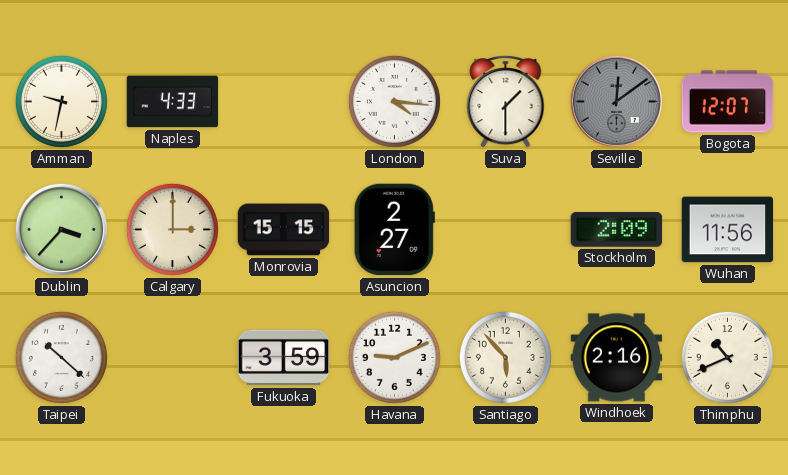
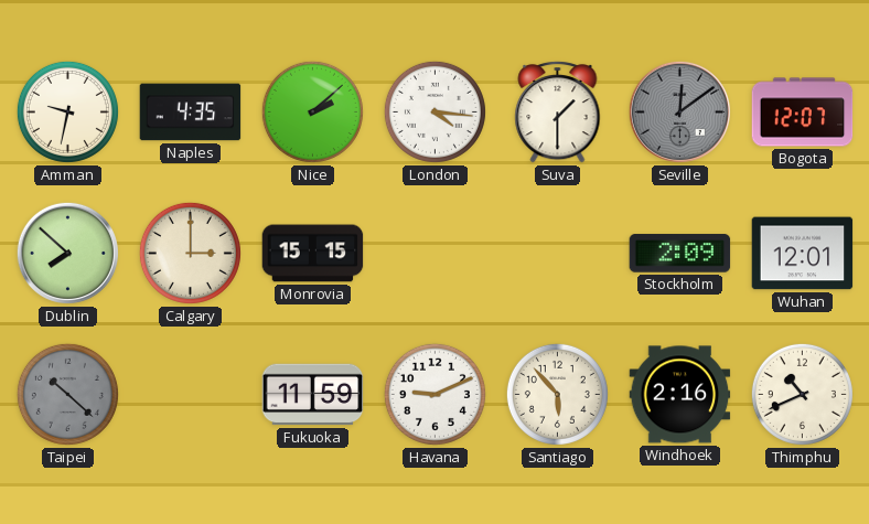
Naples: 4:33 -> 4:35 (191, 113)
Nice: none -> 2:08 (312, 111)
Dublin: 3:37 -> 7:52 (67, 253)
Asuncion: 2:27 -> none (394, 230)
Wuhan: 11:56 -> 12:01 (803, 254)
Taipei dial: white -> grey (67, 394)
Fukuoka: 3:59 -> 11:59 (313, 395)
